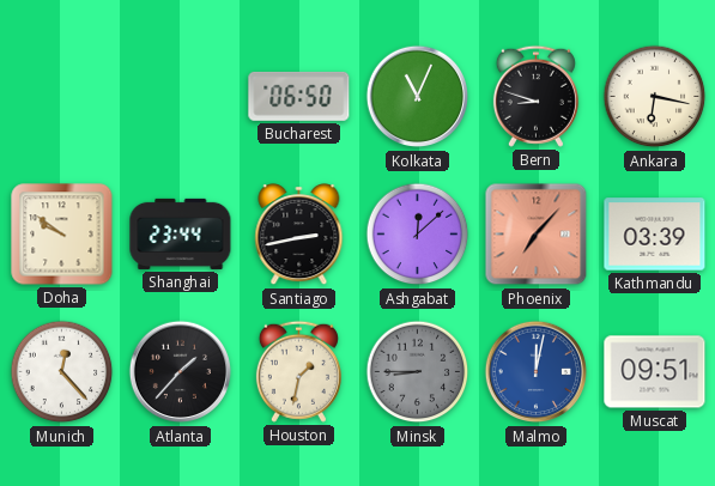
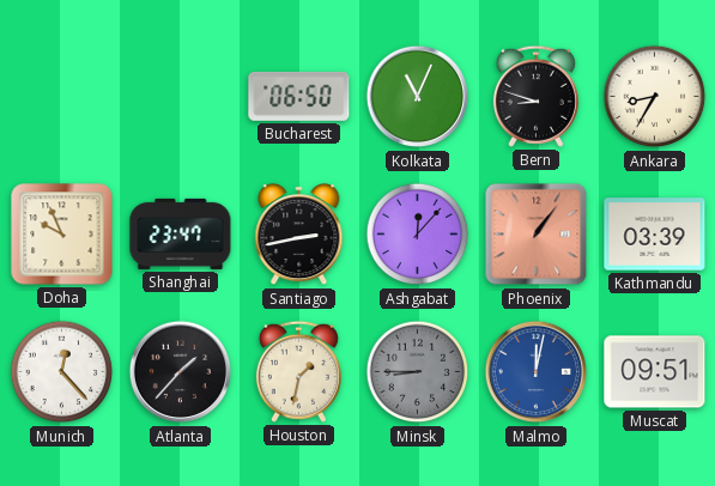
Ankara: 6:17 -> 8:35 (655, 97)
Doha: 9:51 -> 9:56 (62, 235)
Shanghai: 23:44 -> 23:47 (181, 233)
Ashgabat: 12:08 -> 12:07 (418, 235)
Phoenix: 7:07 -> 1:06 (537, 235)
